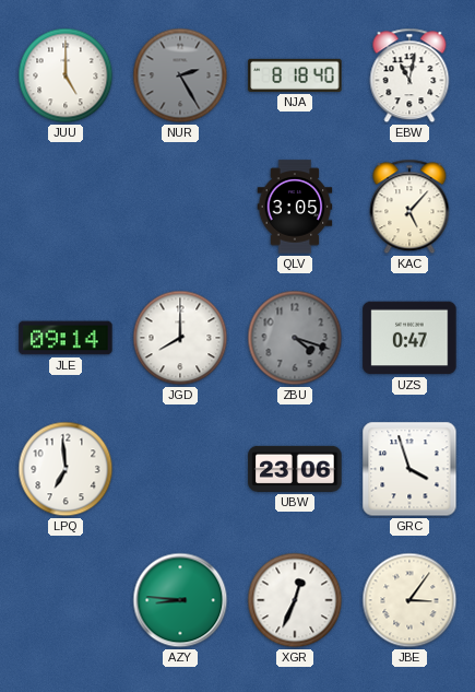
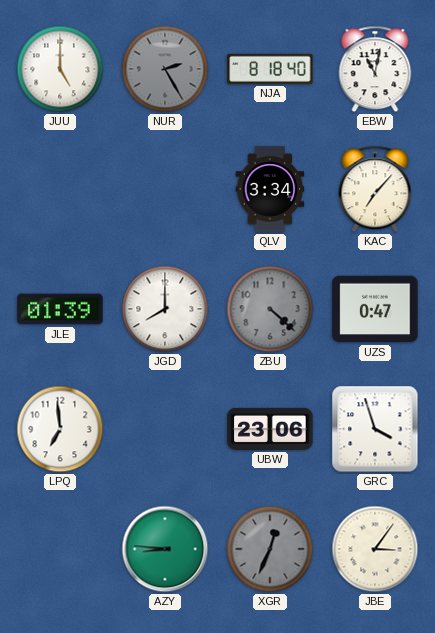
QLV: 3:05 -> 3:34 (270, 189)
KAC: 5:07 -> 7:07 (375, 189)
JLE: 09:14 -> 01:39 (60, 309)
ZBU: 4:18 -> 4:22 (270, 309)
XGR dial: white -> grey (270, 549)
